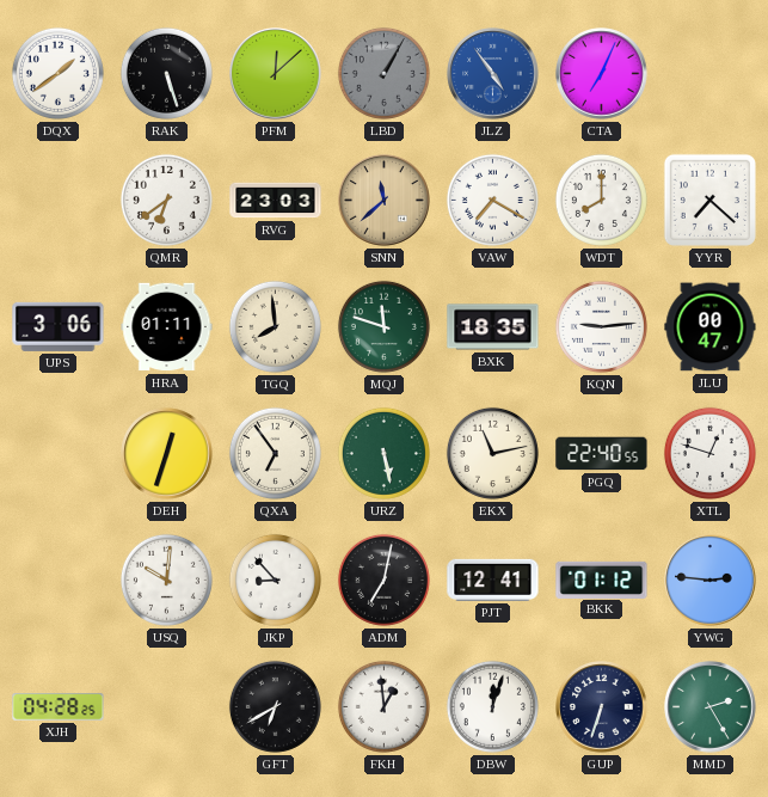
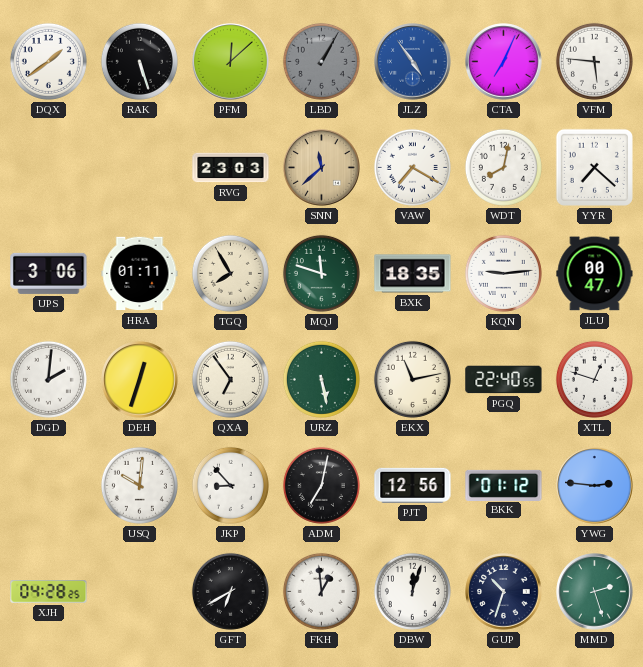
VFM: none -> 5:46 (594, 61)
QMR: 6:39 -> none (166, 200)
WDT: 8:00 -> 8:02 (503, 167)
TGQ: 7:59 -> 7:55 (230, 273)
DGD: none -> 2:01 (48, 379)
PJT: 12:41 -> 12:56 (413, 485)
GUP: 6:33 -> 10:33 (504, 592)
MMD: 2:25 -> 2:27 (595, 592)
